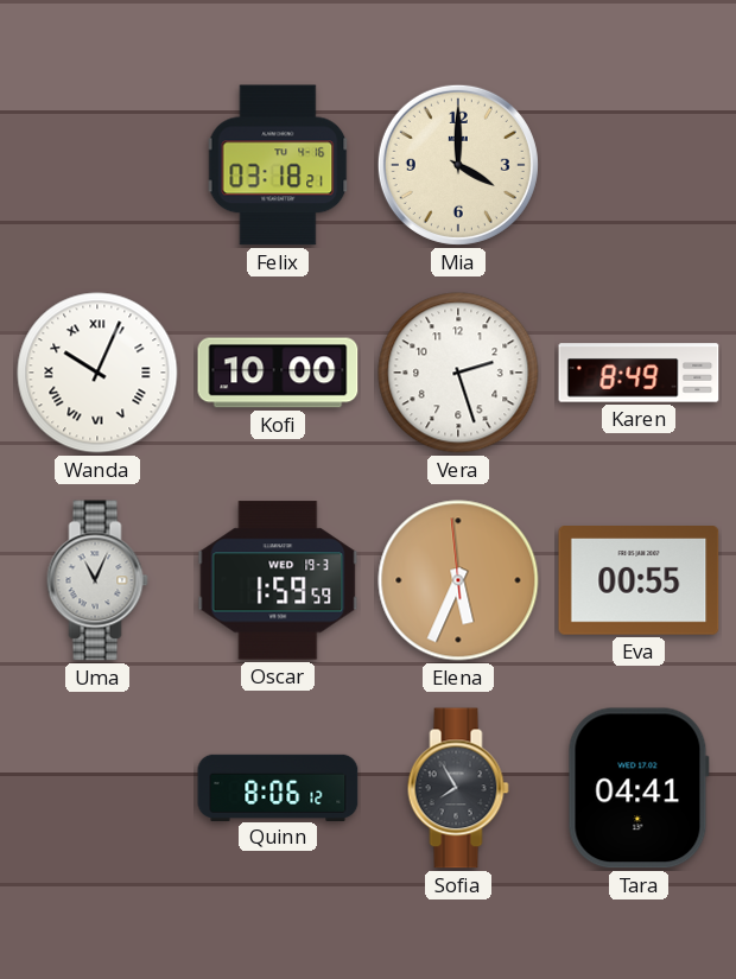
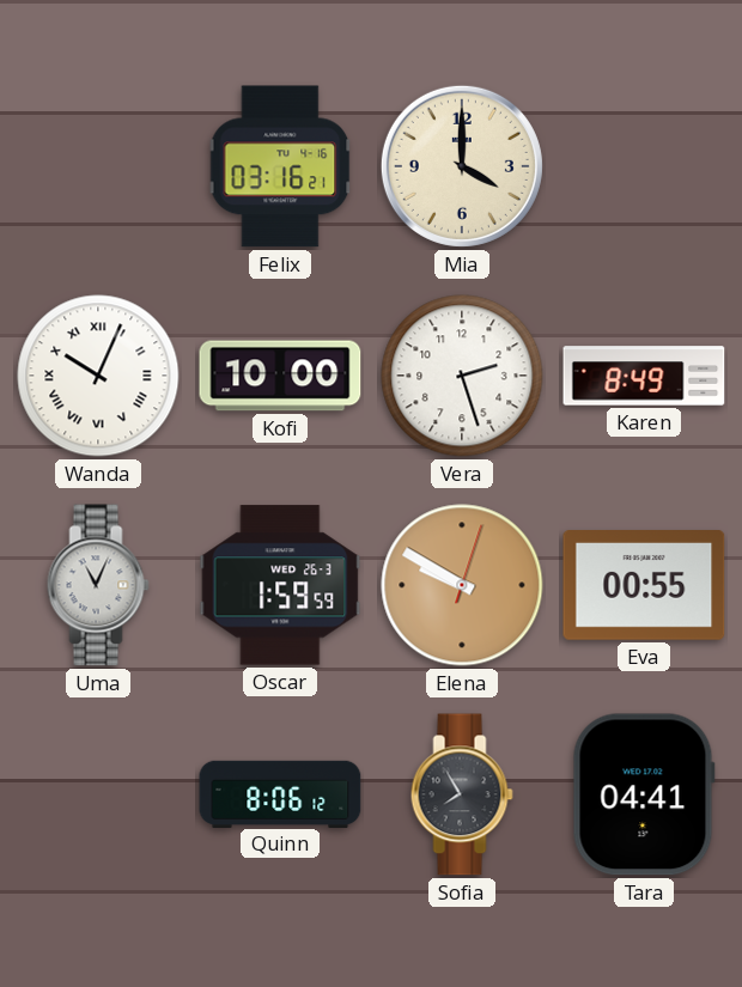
Felix: 03:18 -> 03:16 (280, 166)
Oscar date: WED 19-3 -> WED 26-3 (280, 585)
Elena: 5:33 -> 9:50 (462, 585)
